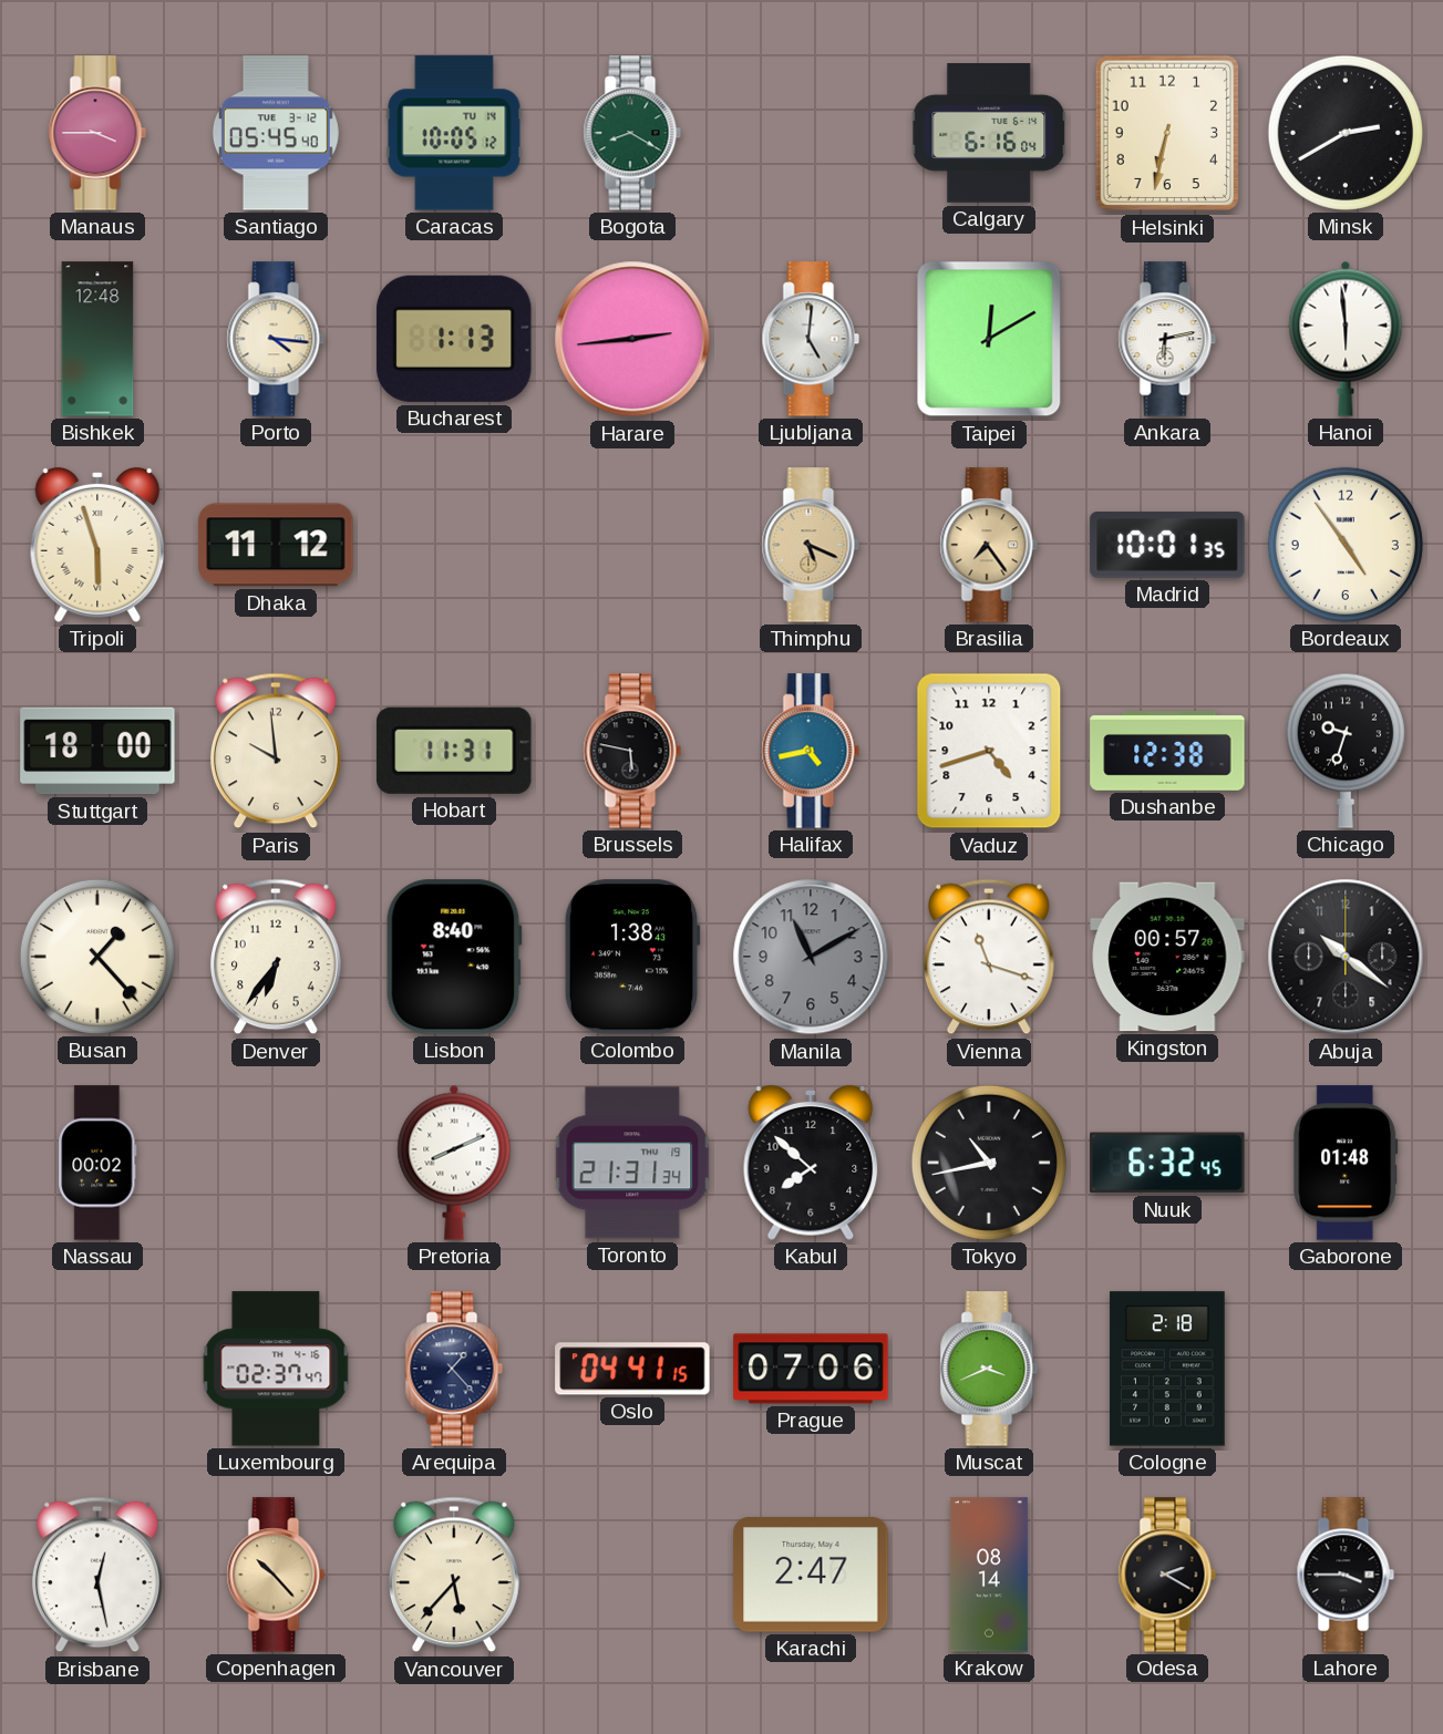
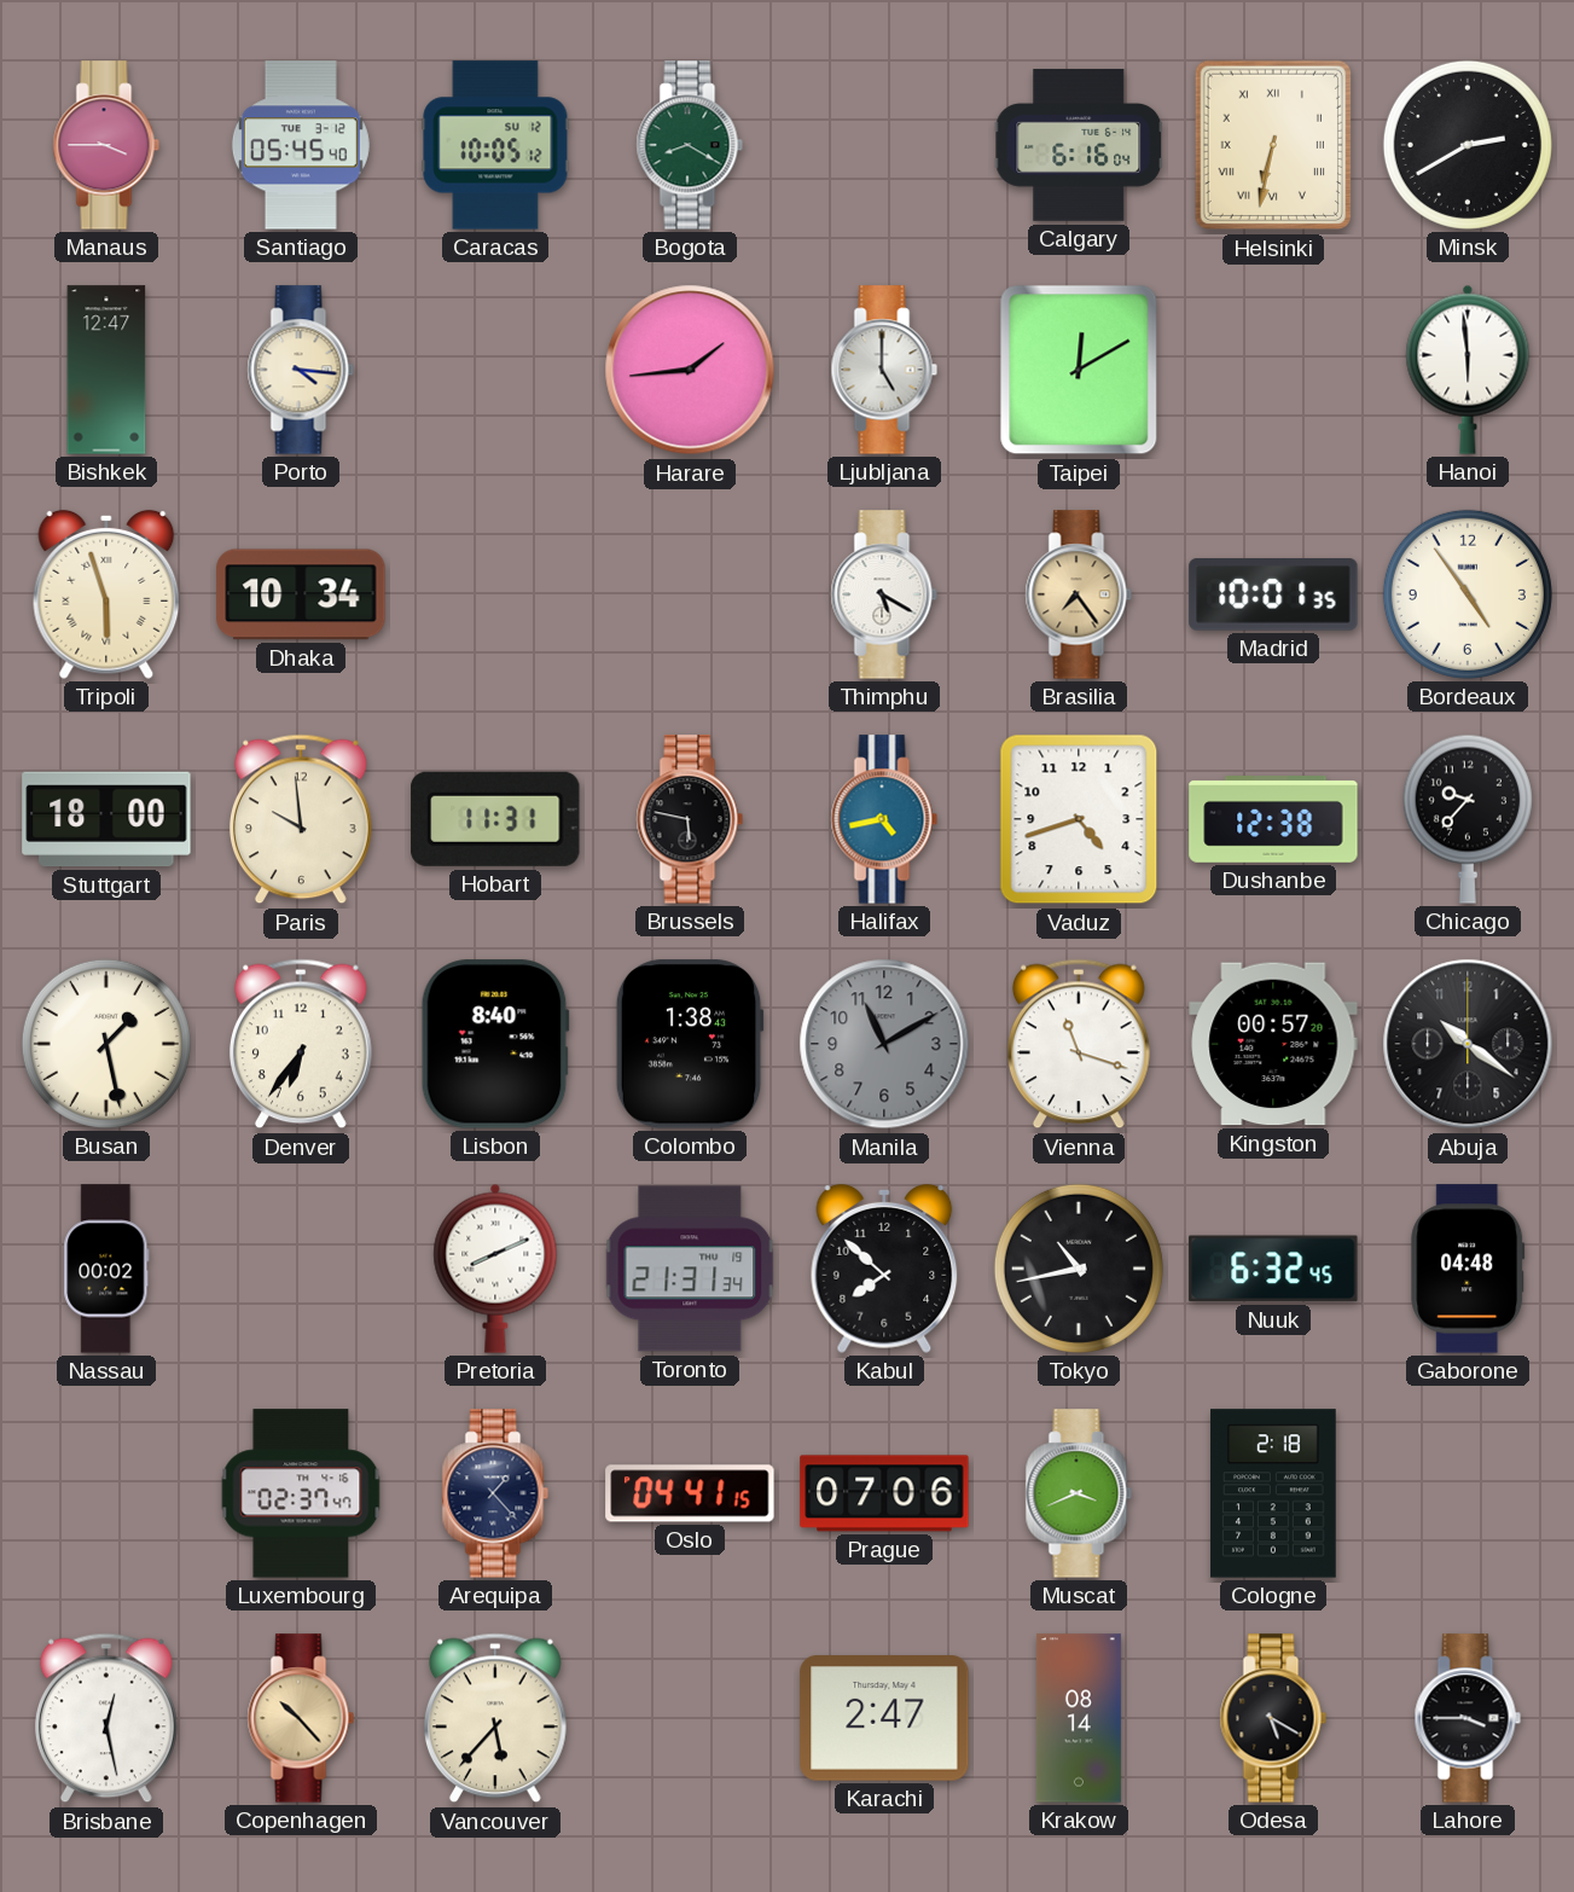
Caracas date: TU 14 -> SU 12 (495, 145)
Helsinki numerals: Arabic -> Roman (1272, 145)
Bishkek: 12:48 -> 12:47 (106, 370)
Bucharest: 1:13 -> none (454, 339)
Harare: 2:44 -> 1:44 (690, 370)
Ljubljana: 5:01 -> 5:00 (884, 370)
Ankara: 6:13 -> none (1167, 339)
Dhaka: 11:12 -> 10:34 (301, 594)
Thimphu: 5:19 -> 5:20 (884, 594)
Thimphu dial: champagne -> white (884, 594)
Chicago: 9:33 -> 9:37 (1468, 819)
Busan: 1:23 -> 1:28 (106, 1044)
Gaborone: 01:48 -> 04:48 (1468, 1269)
Odesa: 2:20 -> 5:20 (1273, 1718)
